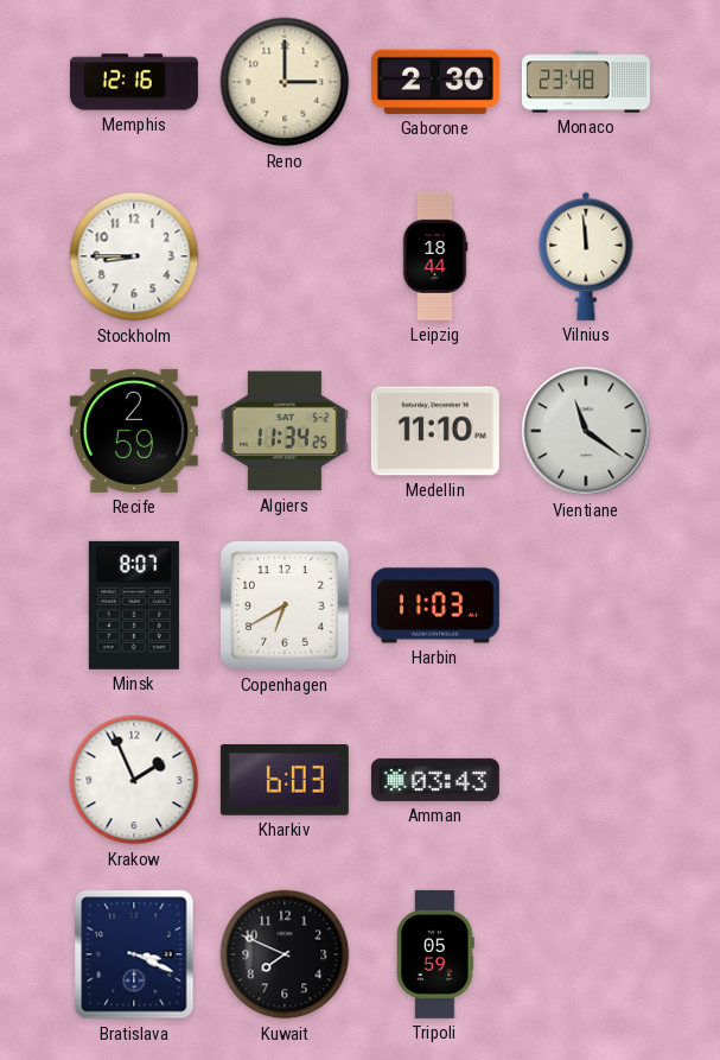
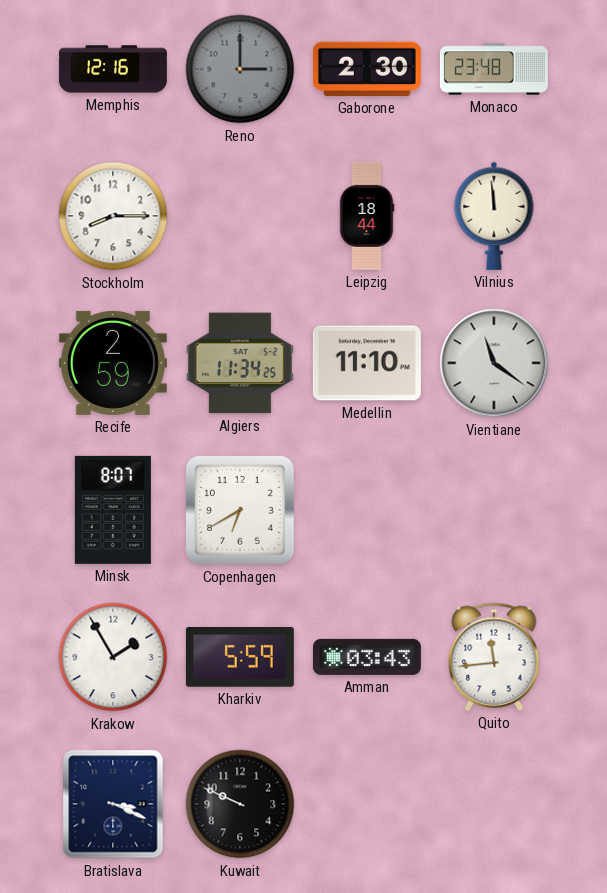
Reno dial: cream -> grey (240, 69)
Stockholm: 8:45 -> 8:15 (113, 216)
Harbin: 11:03 -> none (435, 605)
Krakow: 1:56 -> 1:55 (113, 657)
Kharkiv: 6:03 -> 5:59 (240, 658)
Quito: none -> 11:44 (494, 657)
Kuwait: 7:49 -> 9:49 (240, 804)
Tripoli: 05:59 -> none (435, 954)
